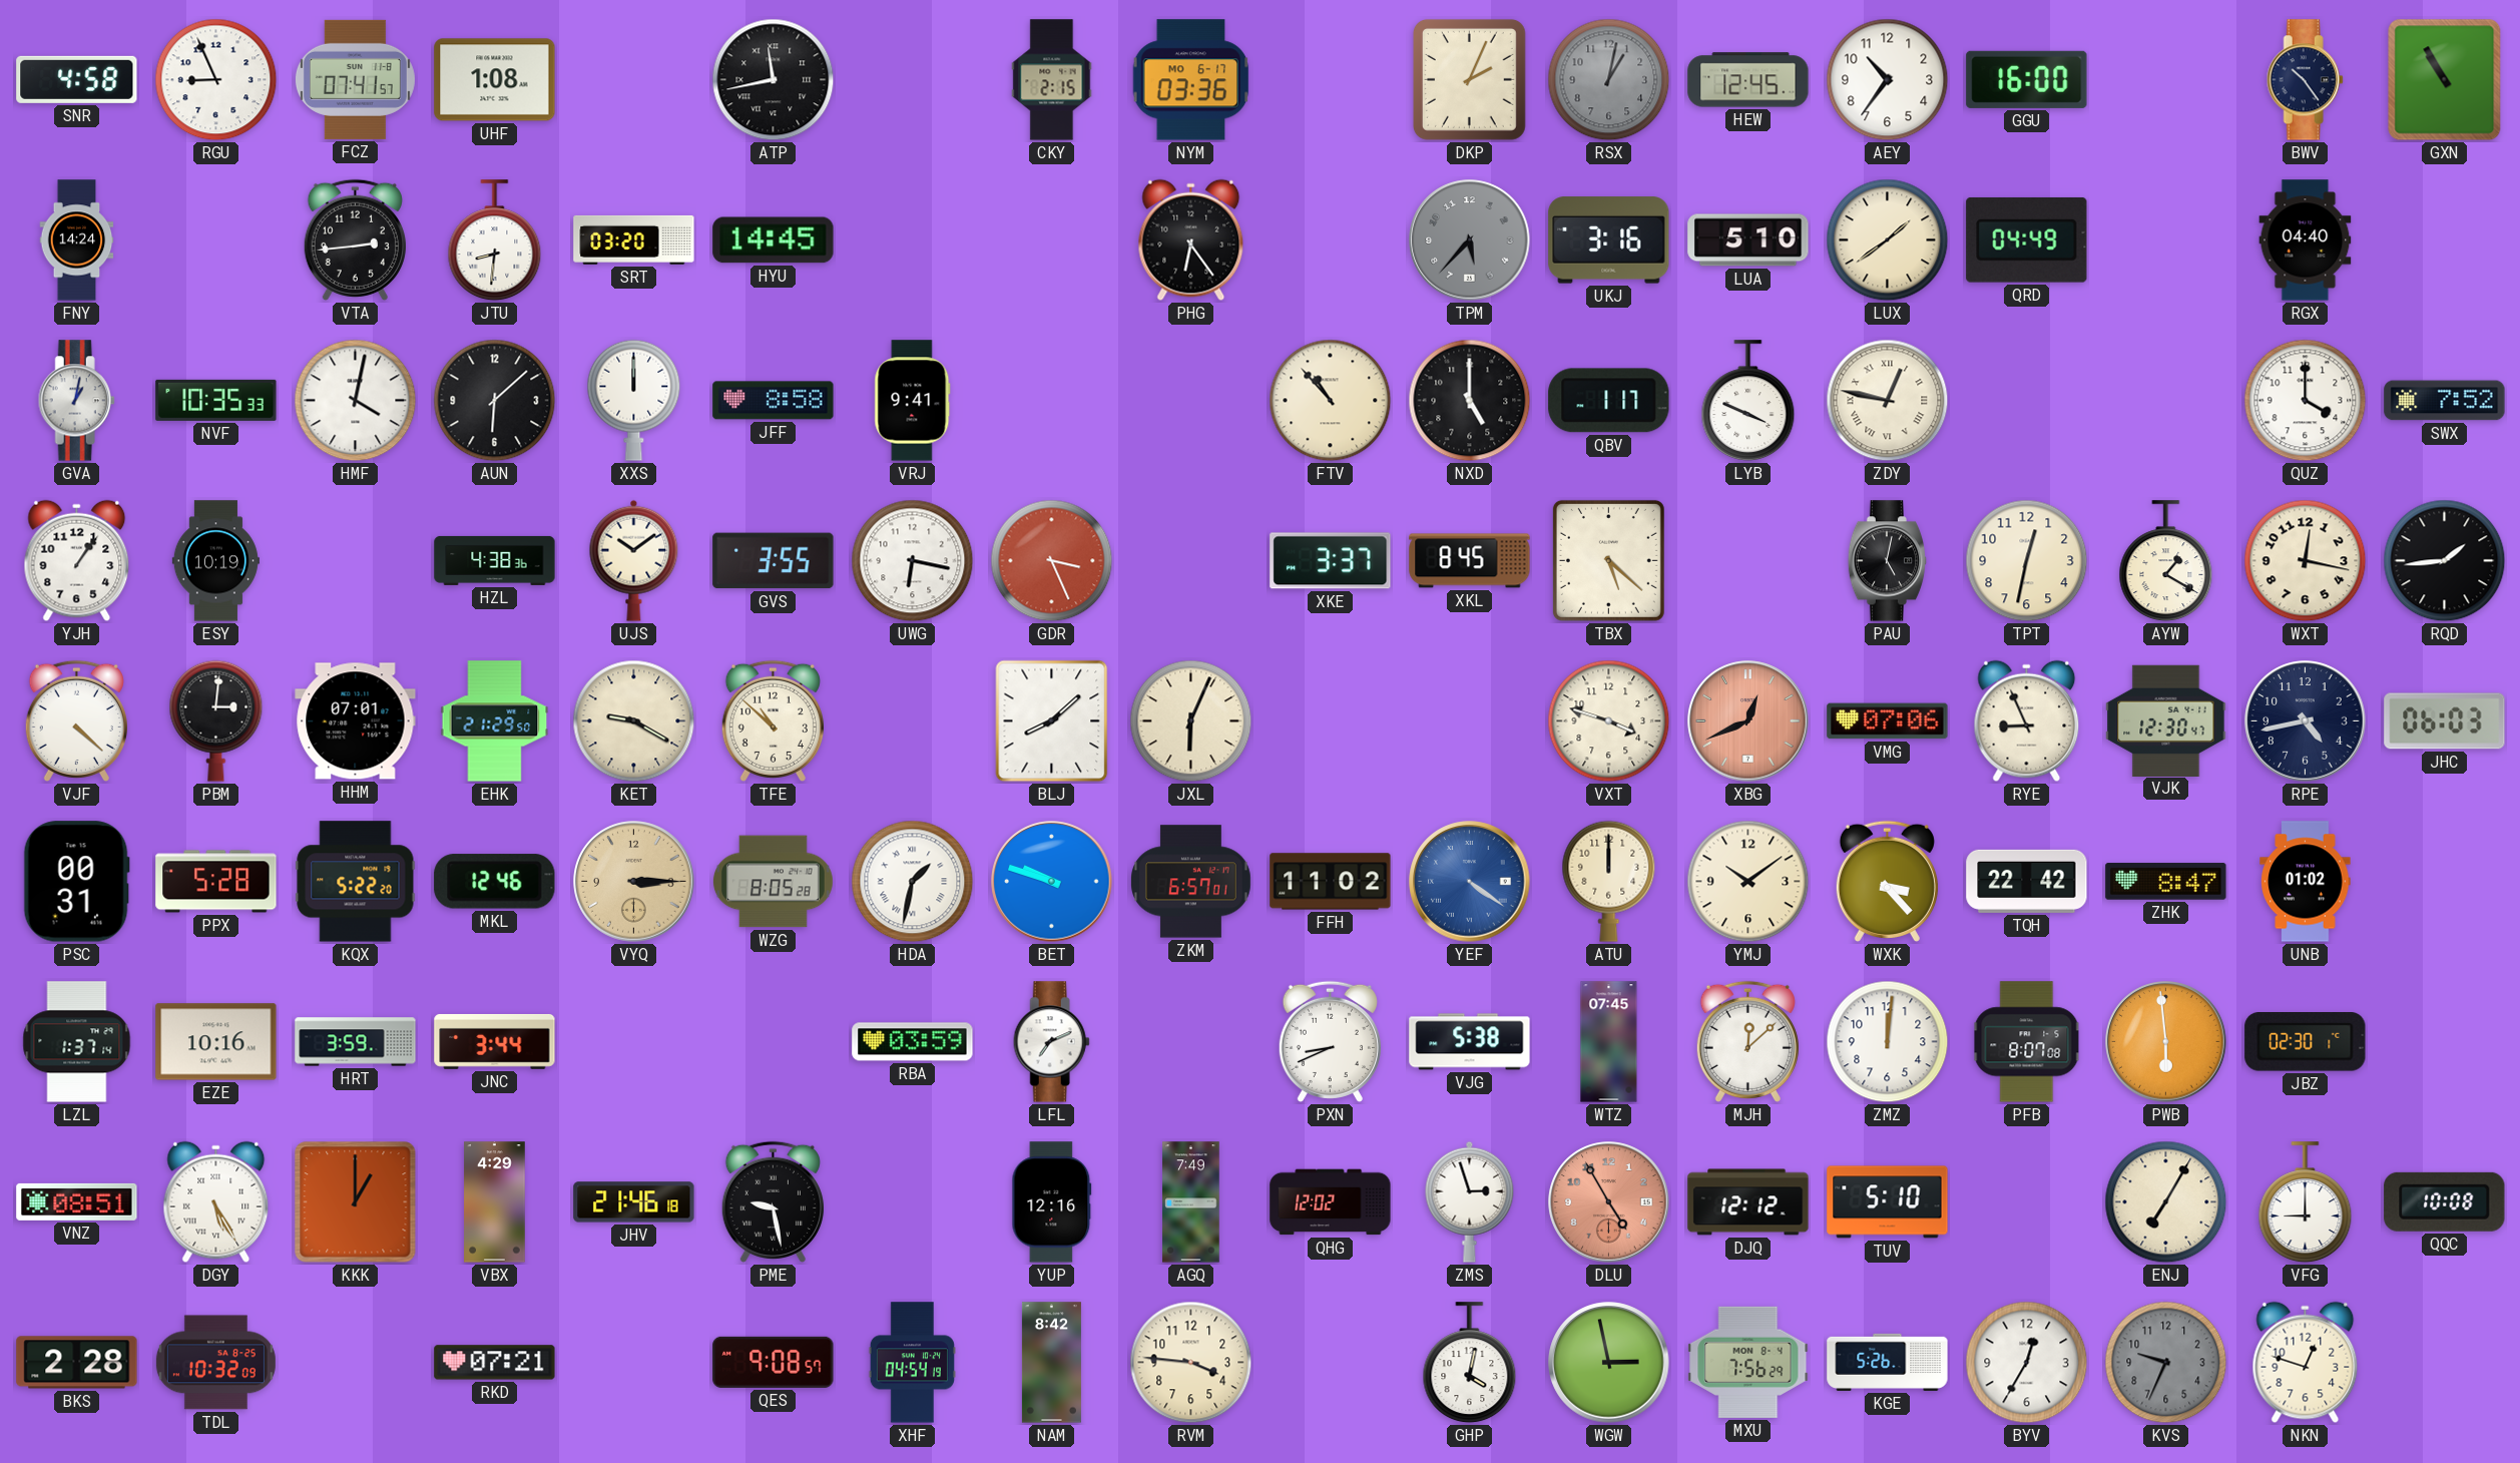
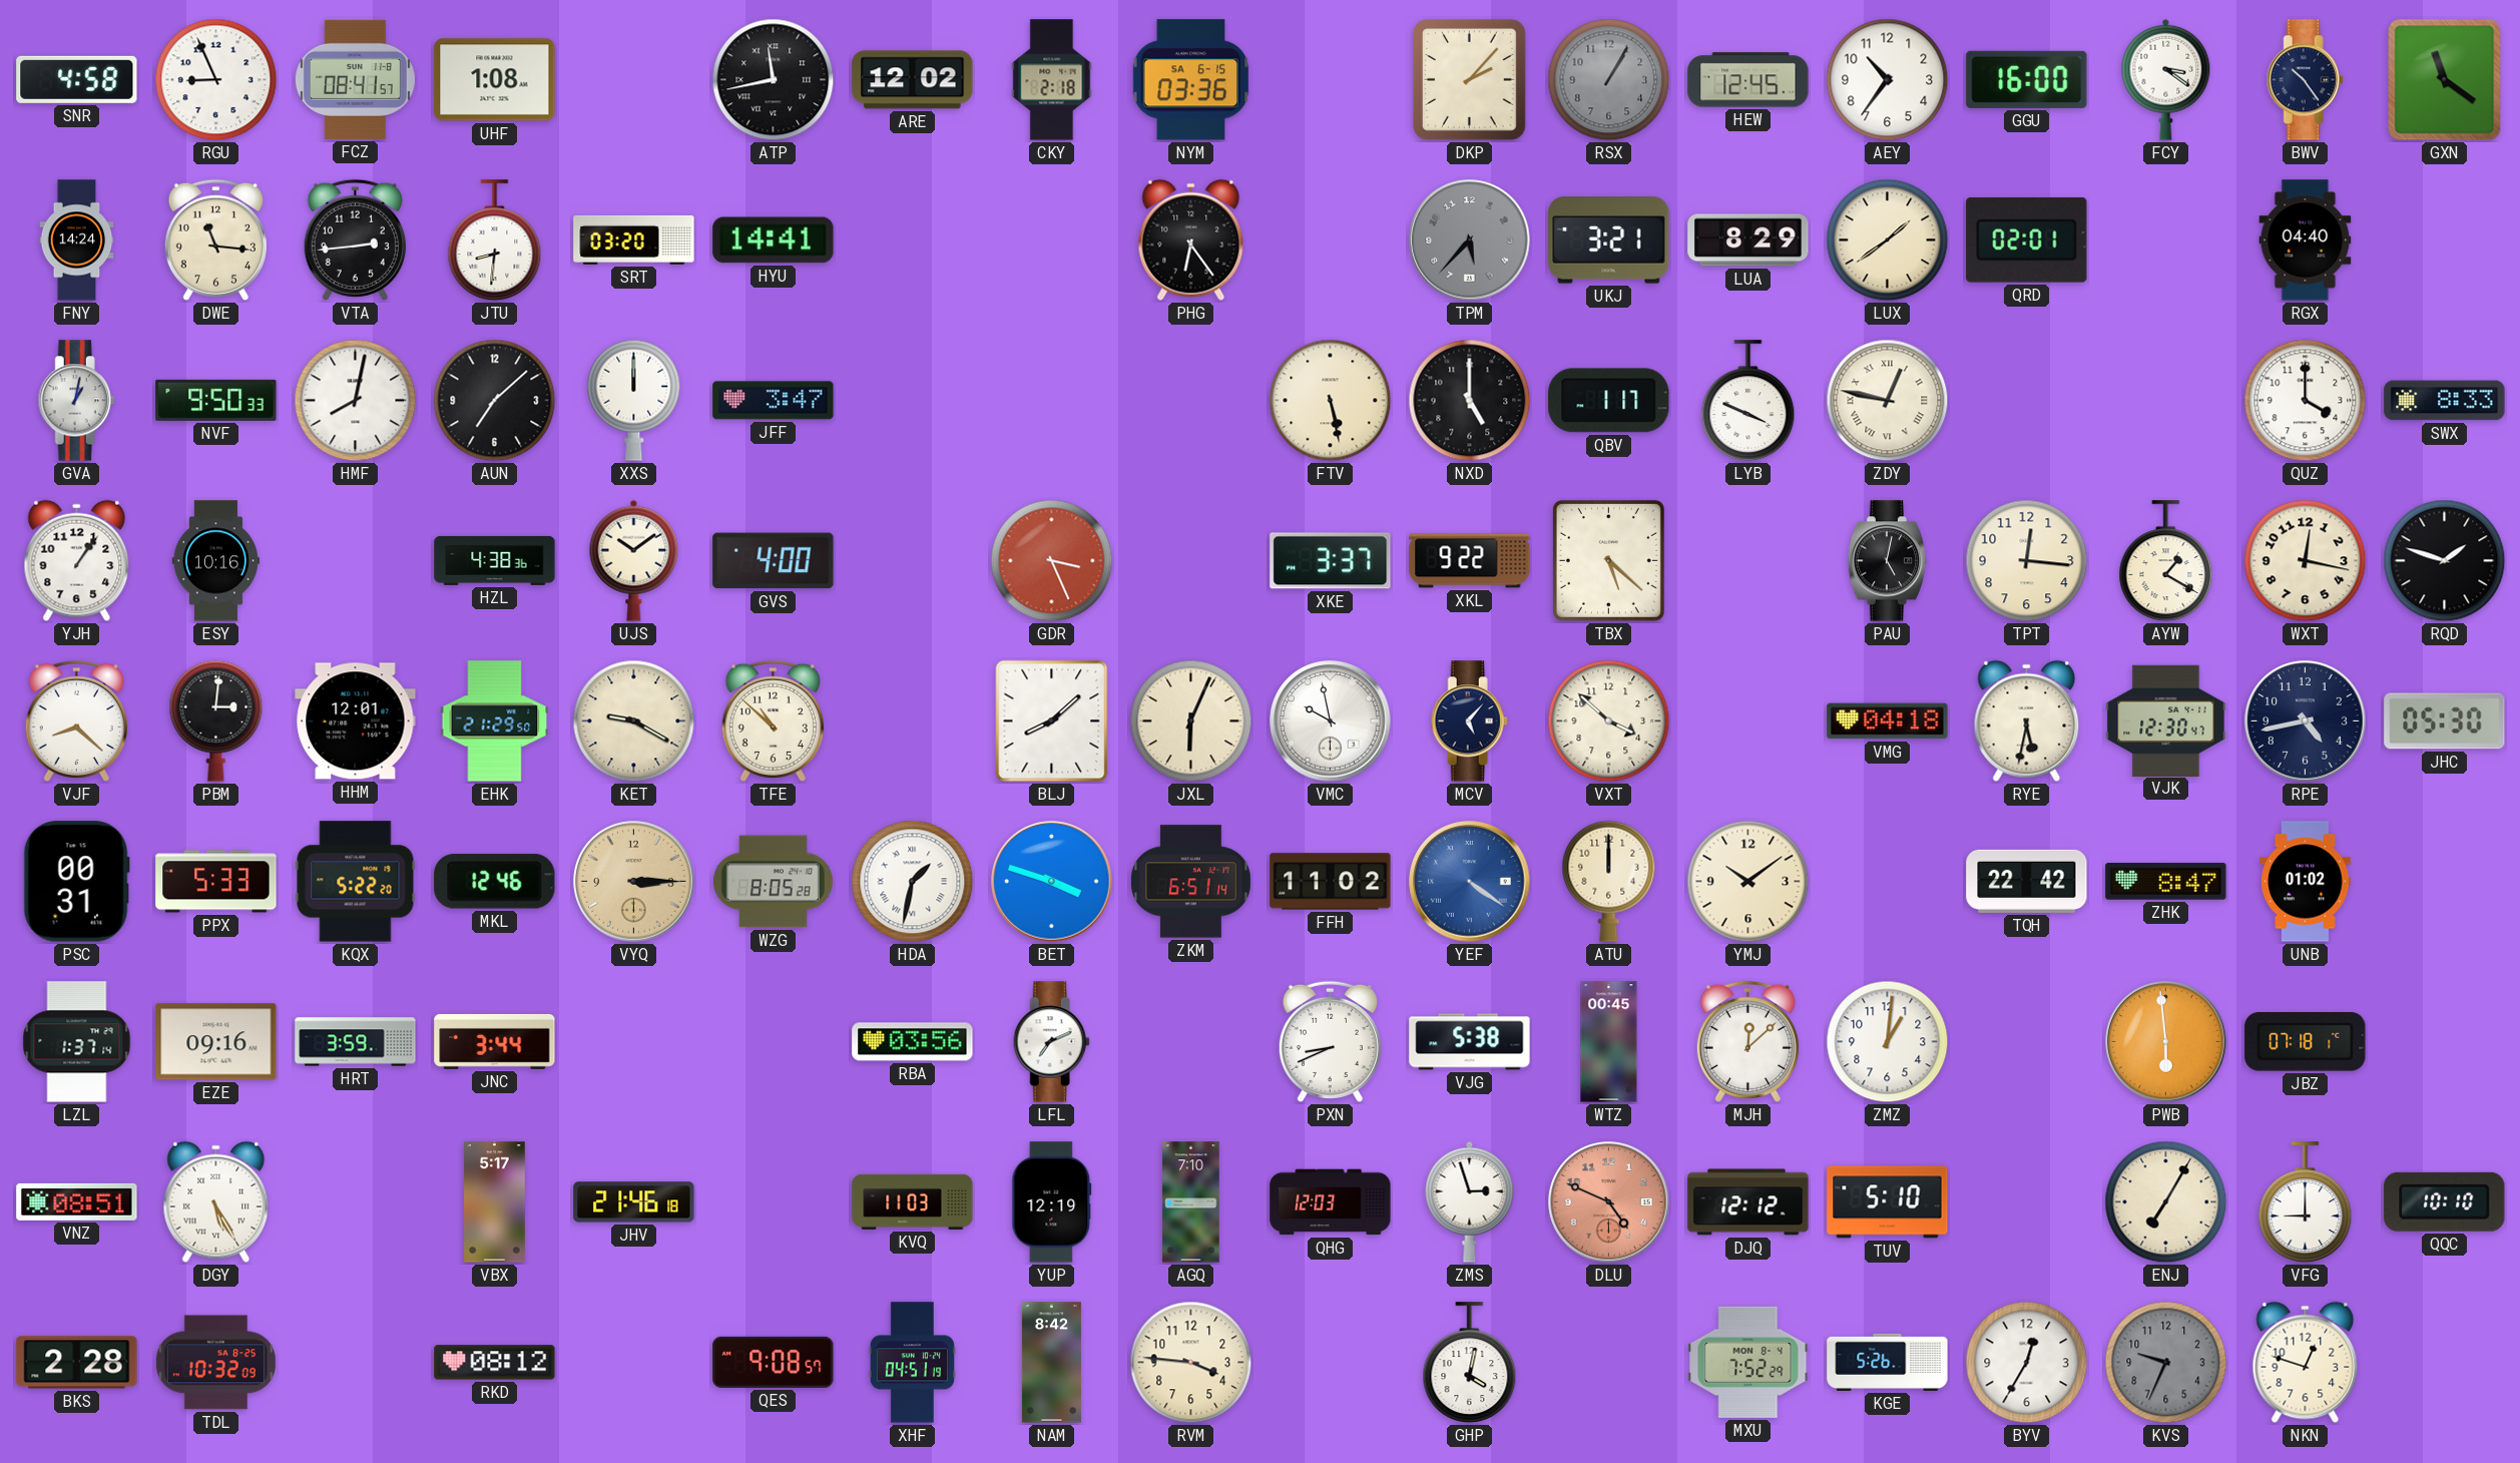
FCZ: 07:41 -> 08:41 (355, 79)
ARE: none -> 12:02 (913, 80)
CKY: 2:15 -> 2:18 (1052, 80)
NYM date: MO 6-17 -> SA 6-15 (1191, 80)
DKP: 2:04 -> 2:07 (1469, 79)
RSX: 1:02 -> 1:05 (1609, 80)
FCY: none -> 3:21 (2166, 79)
GXN: 10:55 -> 11:21 (2445, 80)
DWE: none -> 11:16 (215, 239)
HYU: 14:45 -> 14:41 (774, 240)
UKJ: 3:16 -> 3:21 (1609, 240)
LUA: 5:10 -> 8:29 (1748, 240)
QRD: 04:49 -> 02:01 (2027, 239)
NVF: 10:35 -> 9:50 (216, 400)
HMF: 4:02 -> 8:02 (356, 401)
AUN: 6:08 -> 7:08 (495, 401)
JFF: 8:58 -> 3:47 (774, 401)
VRJ: 9:41 -> none (913, 401)
FTV: 10:53 -> 5:28 (1331, 401)
SWX: 7:52 -> 8:33 (2445, 401)
ESY: 10:19 -> 10:16 (215, 561)
GVS: 3:55 -> 4:00 (774, 561)
UWG: 6:17 -> none (913, 561)
XKL: 8:45 -> 9:22 (1470, 561)
TPT: 12:32 -> 12:16 (2027, 561)
RQD: 1:44 -> 1:48 (2445, 561)
VJF: 4:22 -> 8:22 (76, 720)
HHM: 07:01 -> 12:01 (356, 721)
VMC: none -> 9:58 (1331, 721)
MCV: none -> 5:07 (1469, 721)
VXT: 3:48 -> 3:52 (1609, 721)
XBG: 12:41 -> none (1748, 721)
VMG: 07:06 -> 04:18 (1888, 721)
RYE: 8:56 -> 5:32 (2027, 721)
JHC: 06:03 -> 05:30 (2445, 721)
PPX: 5:28 -> 5:33 (216, 882)
BET: 9:48 -> 3:48 (1052, 882)
ZKM: 6:57 -> 6:51 (1191, 882)
WXK: 3:23 -> none (1887, 881)
EZE: 10:16 -> 09:16 (216, 1042)
RBA: 03:59 -> 03:56 (913, 1042)
WTZ: 07:45 -> 00:45 (1609, 1042)
ZMZ: 12:01 -> 1:01 (1888, 1042)
PFB: 8:07 -> none (2027, 1042)
JBZ: 02:30 -> 07:18 (2306, 1042)
KKK: 1:00 -> none (356, 1202)
VBX: 4:29 -> 5:17 (495, 1202)
PME: 9:28 -> none (773, 1201)
KVQ: none -> 11:03 (913, 1201)
YUP: 12:16 -> 12:19 (1052, 1202)
AGQ: 7:49 -> 7:10 (1191, 1202)
QHG: 12:02 -> 12:03 (1331, 1202)
DLU: 4:55 -> 4:49 (1609, 1202)
QQC: 10:08 -> 10:10 (2445, 1201)
RKD: 07:21 -> 08:12 (495, 1363)
XHF: 04:54 -> 04:51 (912, 1363)
WGW: 2:58 -> none (1609, 1363)
MXU: 7:56 -> 7:52 (1748, 1362)
